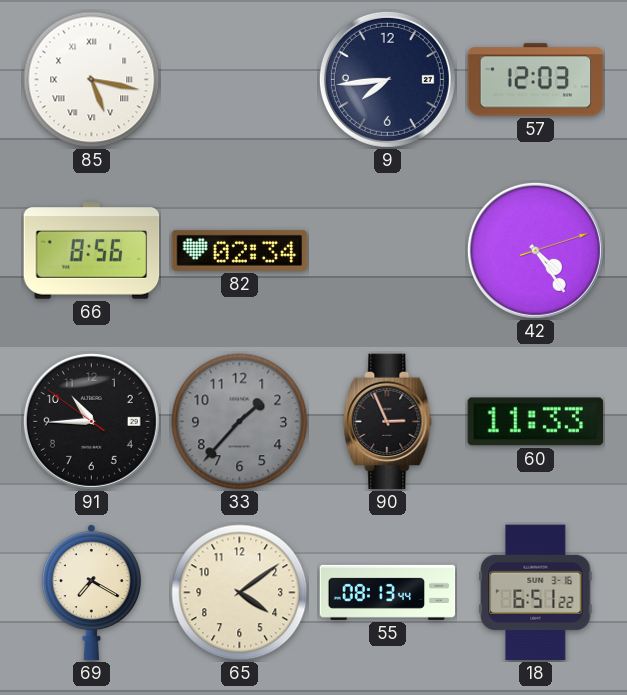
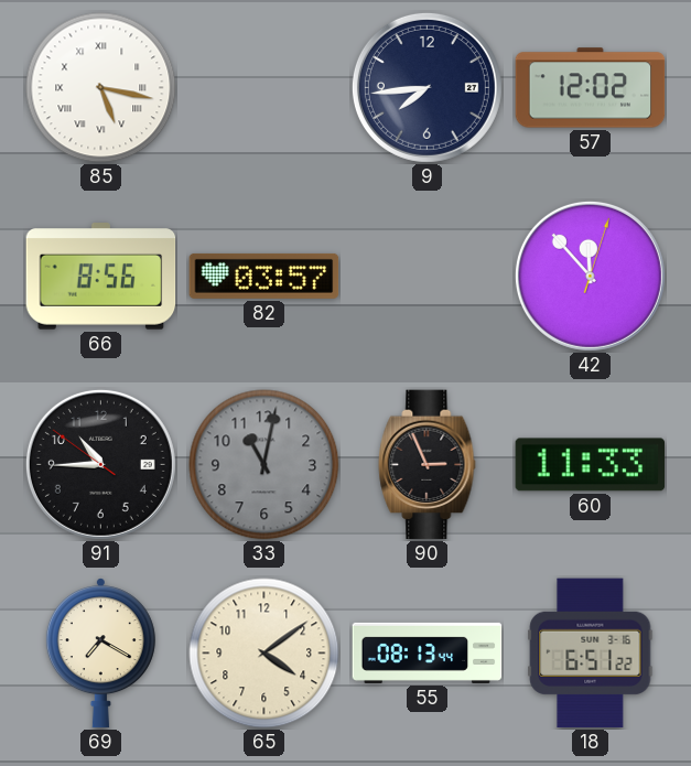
57: 12:03 -> 12:02 (591, 88)
82: 02:34 -> 03:57 (264, 276)
42: 4:24 -> 11:53 (590, 276)
33: 1:37 -> 11:02 (264, 465)
